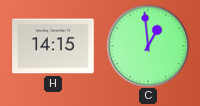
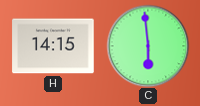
C: 12:59 -> 5:59 (148, 46)
